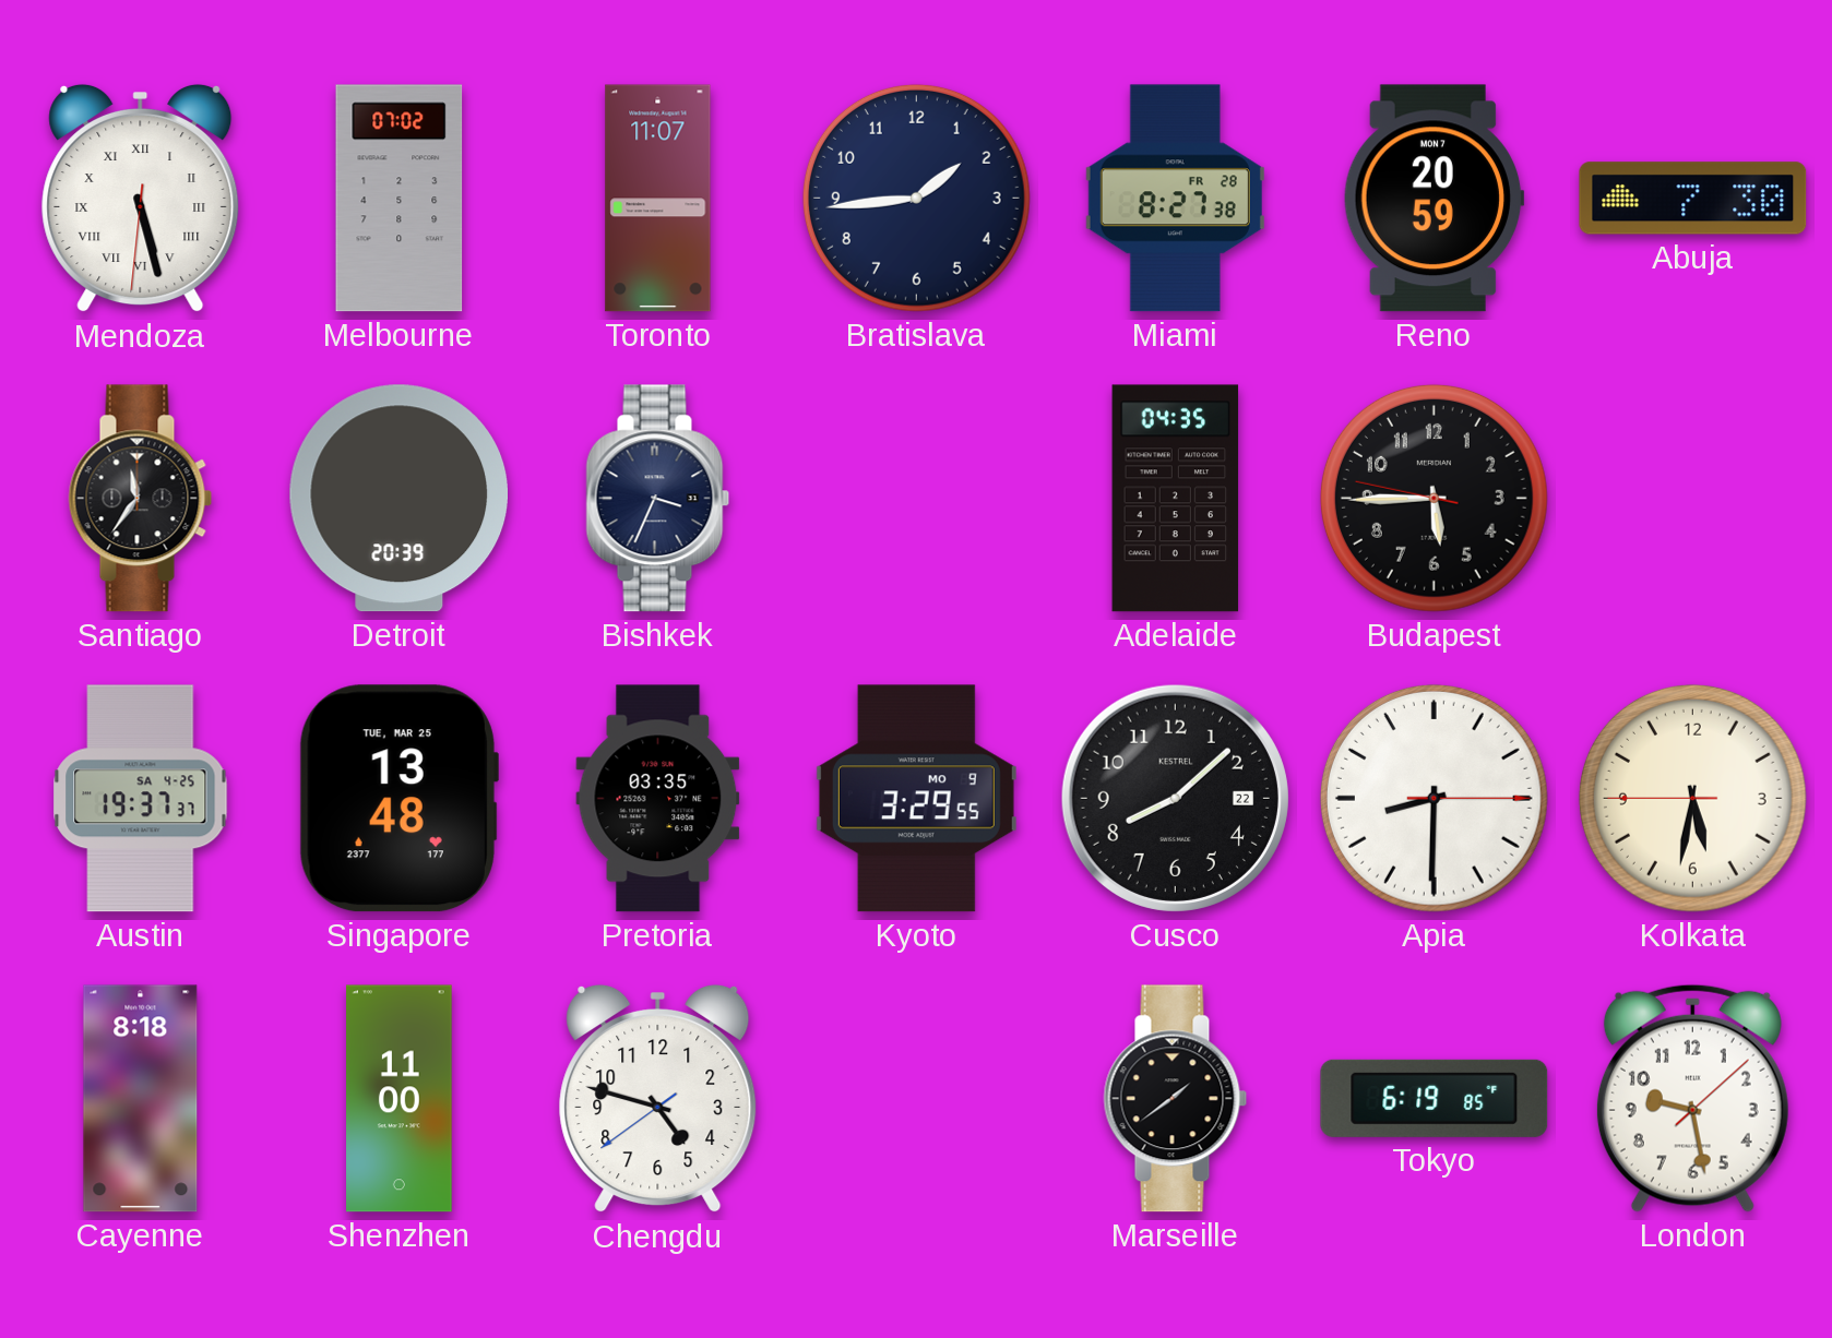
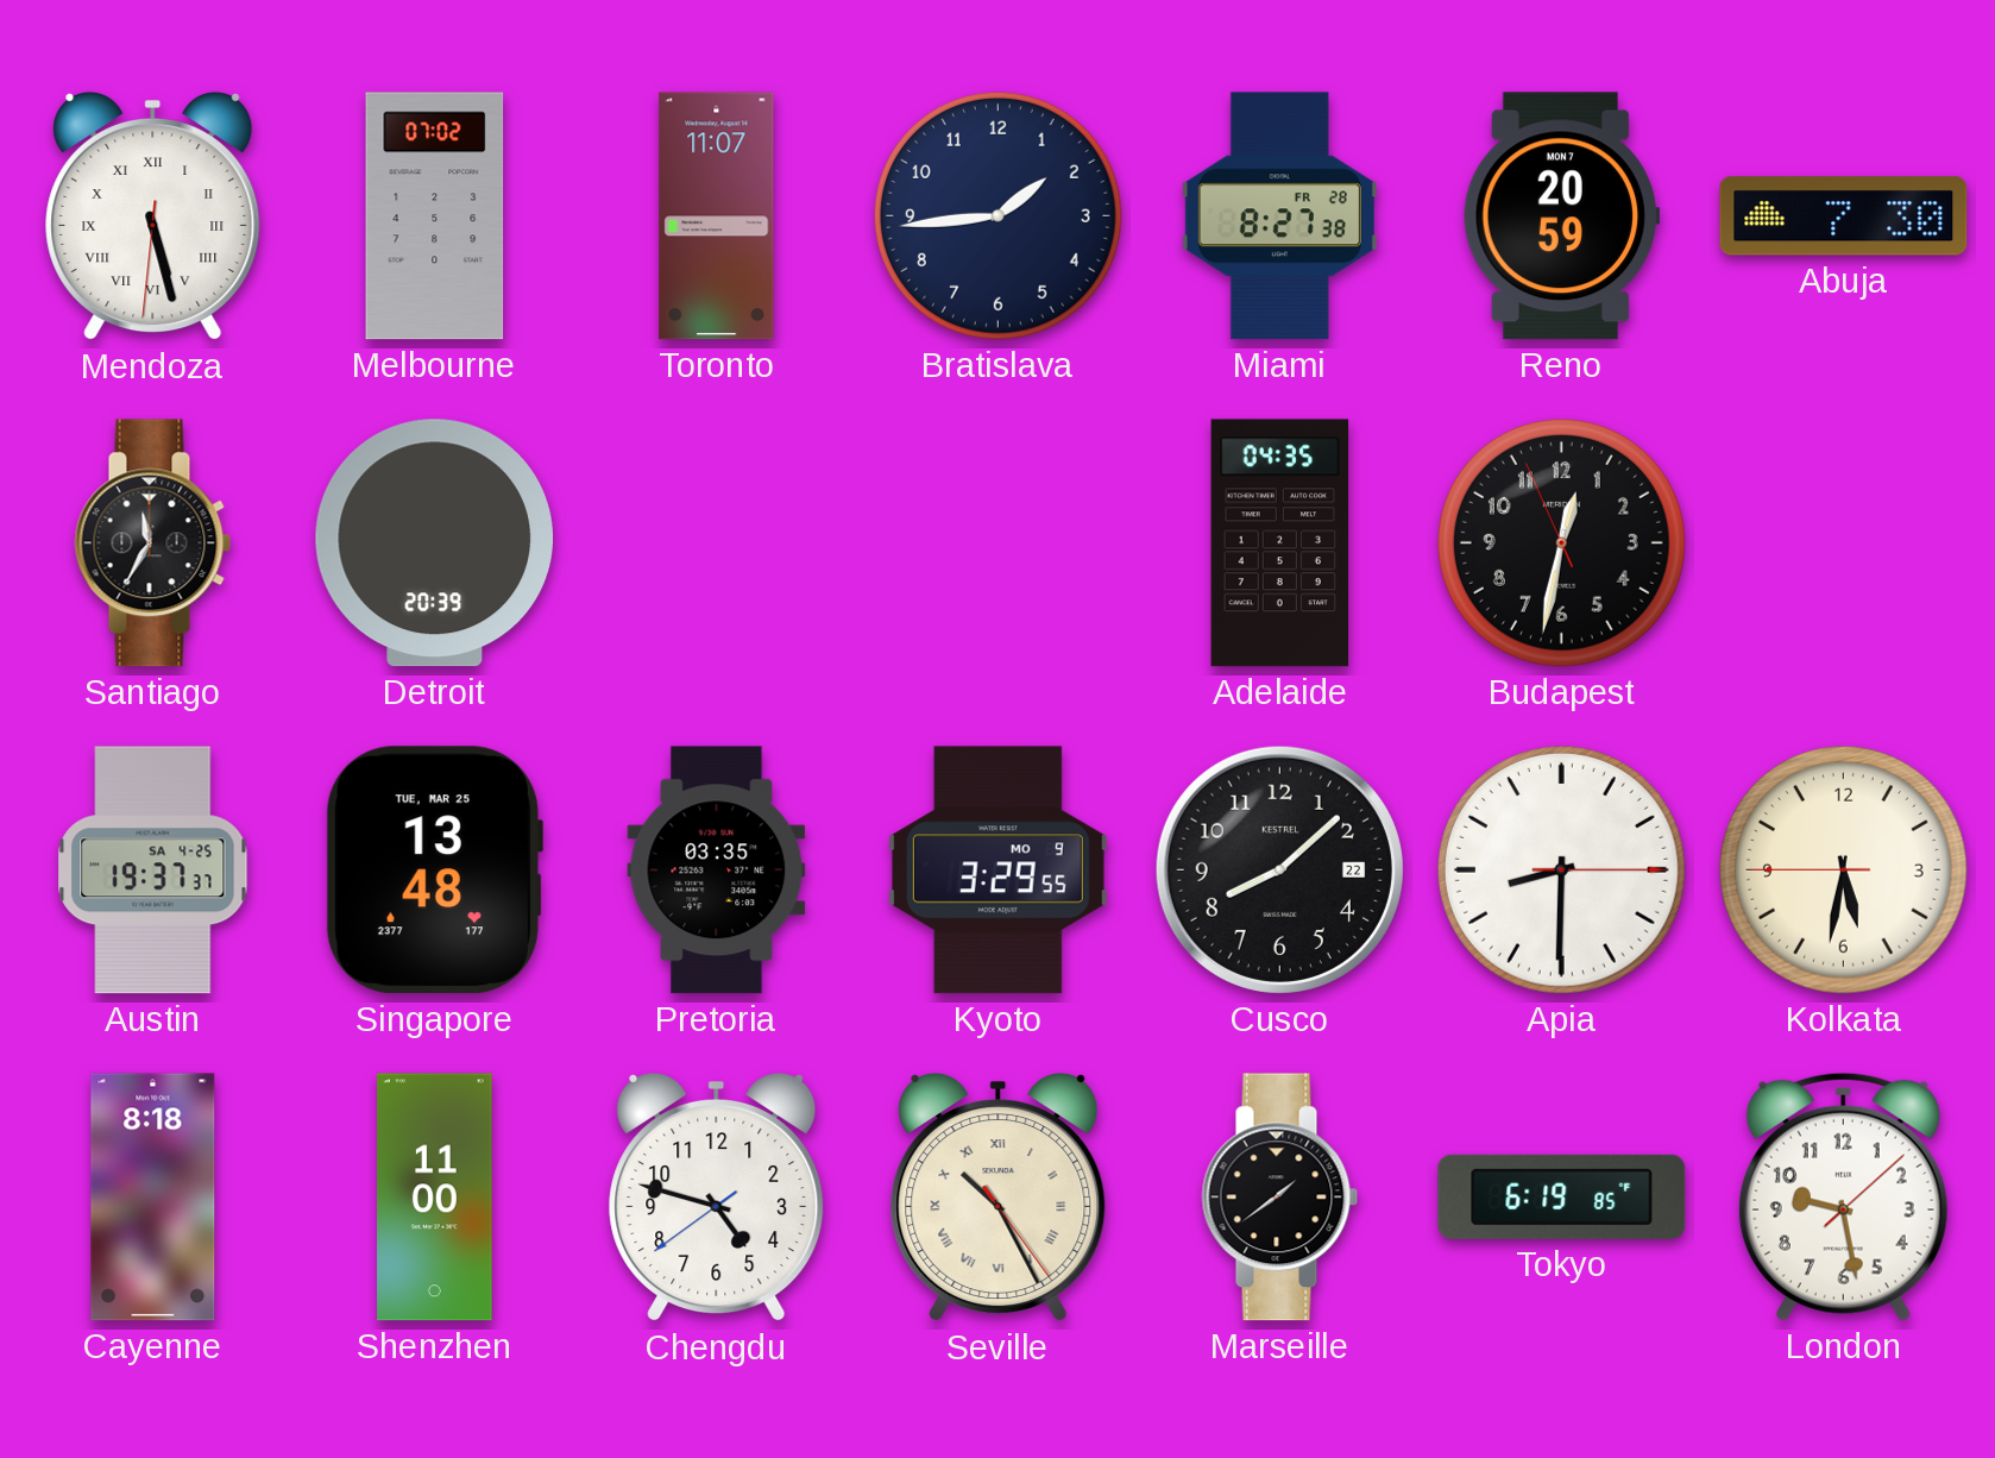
Santiago: 11:36 -> 11:35 (153, 543)
Bishkek: 3:34 -> none (658, 499)
Budapest: 5:44 -> 12:31 (1561, 542)
Seville: none -> 10:25 (999, 1198)
